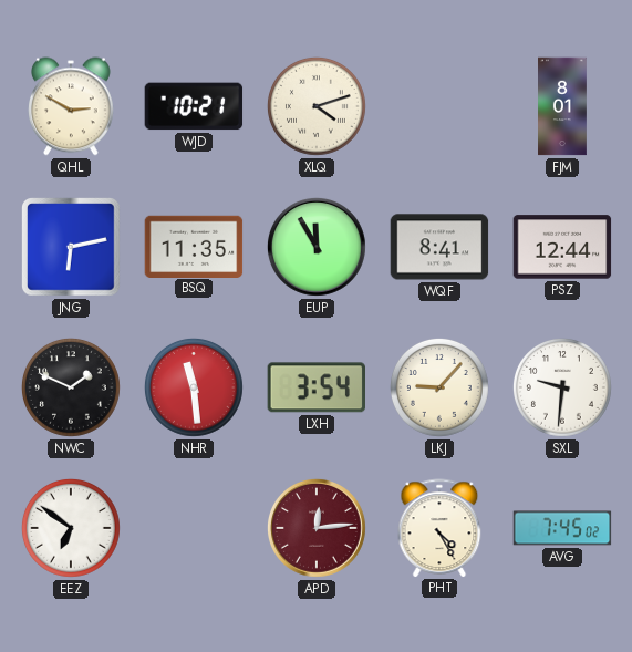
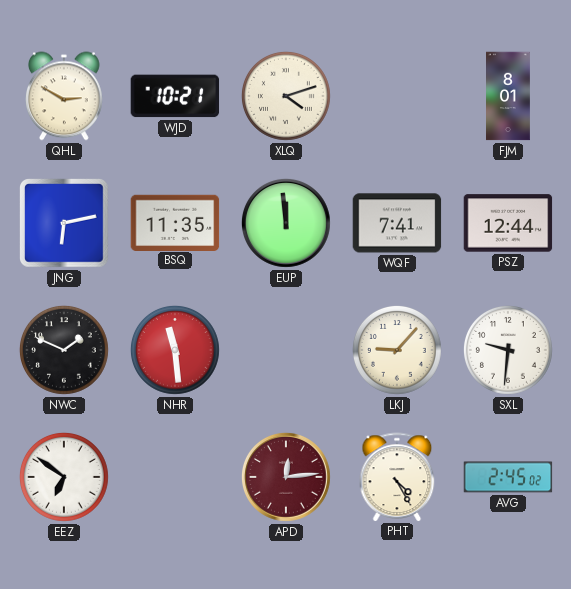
EUP: 11:55 -> 11:59 (287, 224)
WQF: 8:41 -> 7:41 (397, 223)
LXH: 3:54 -> none (315, 387)
AVG: 7:45 -> 2:45 (508, 477)
